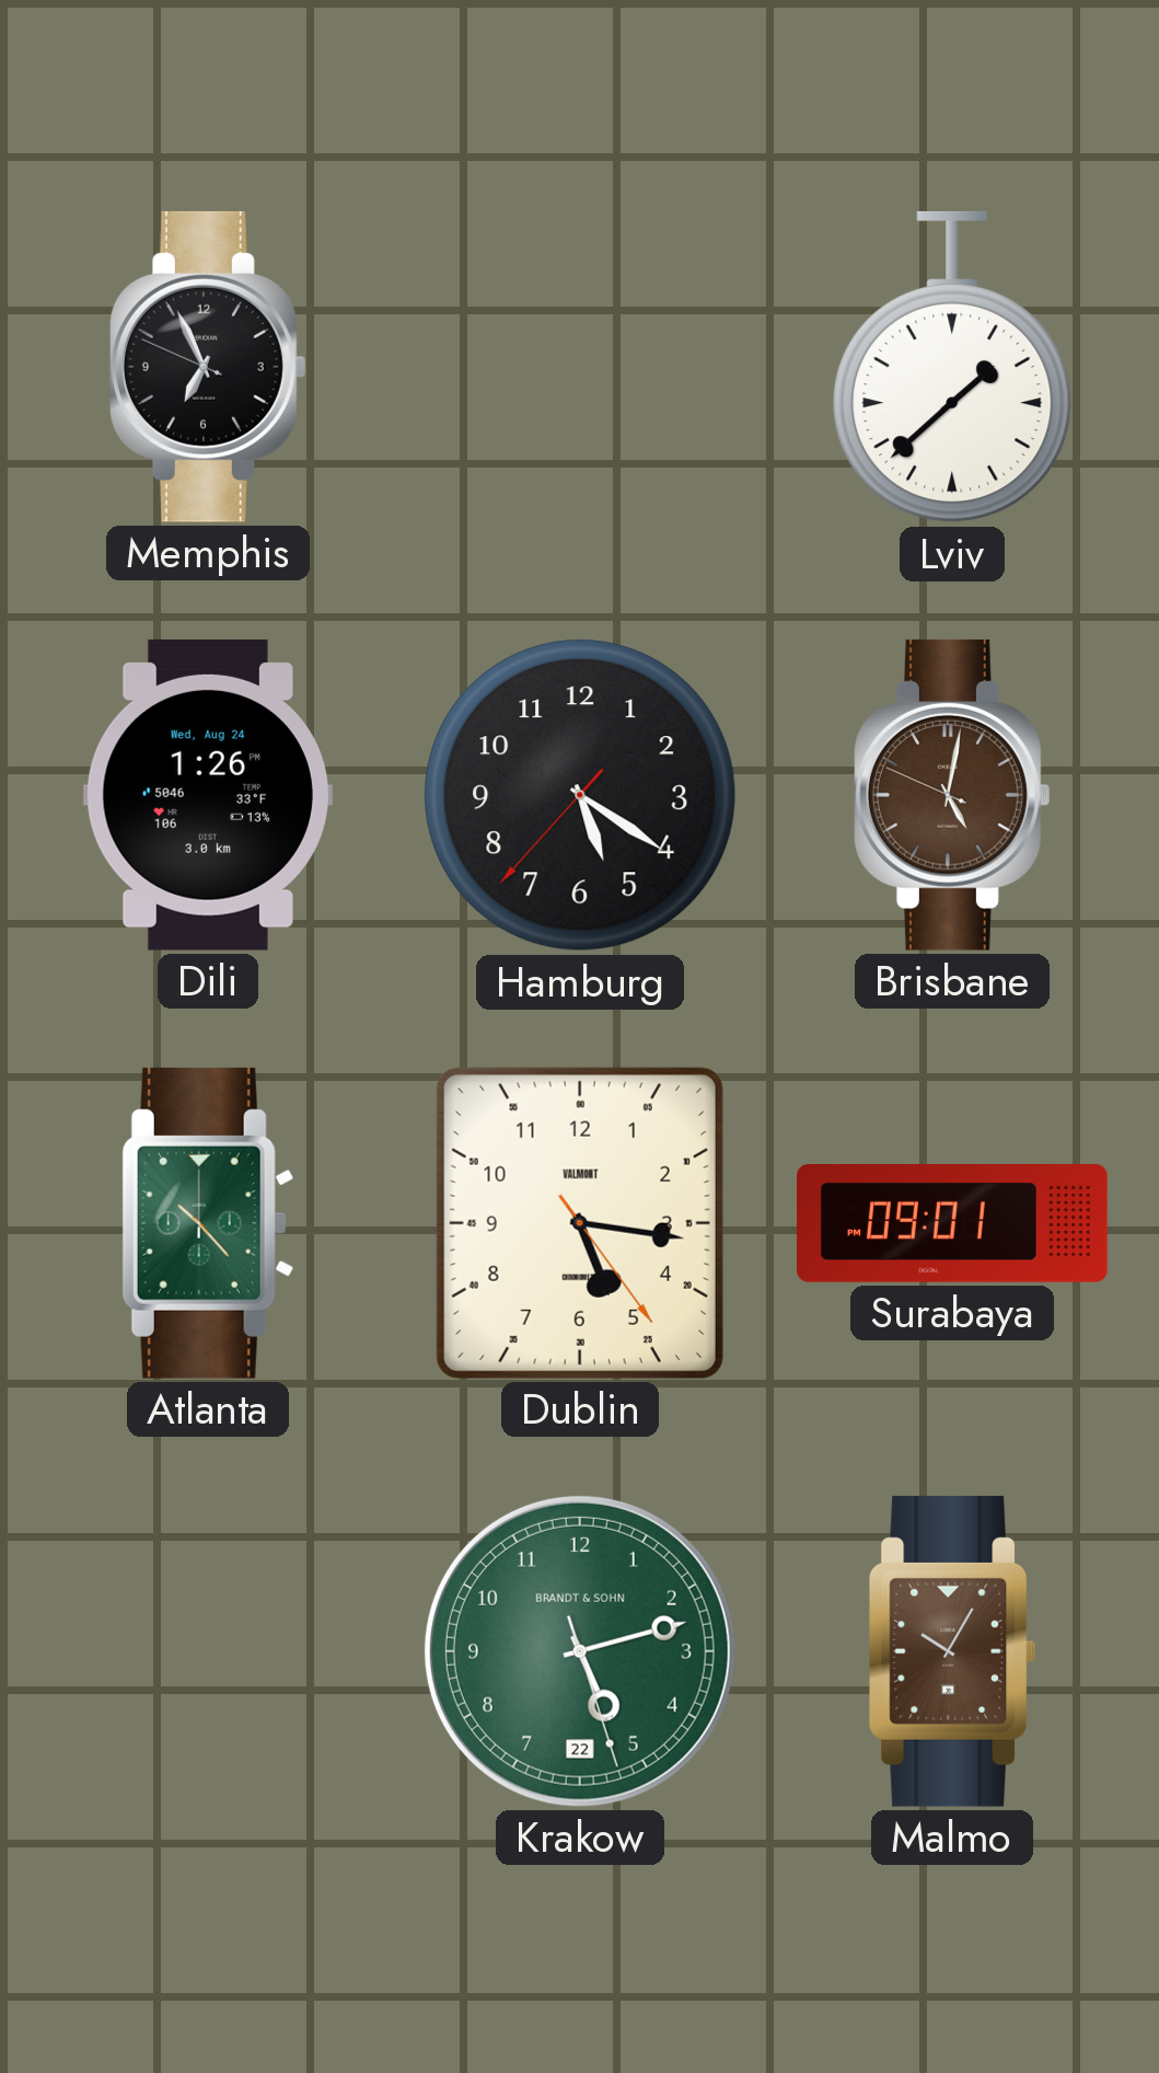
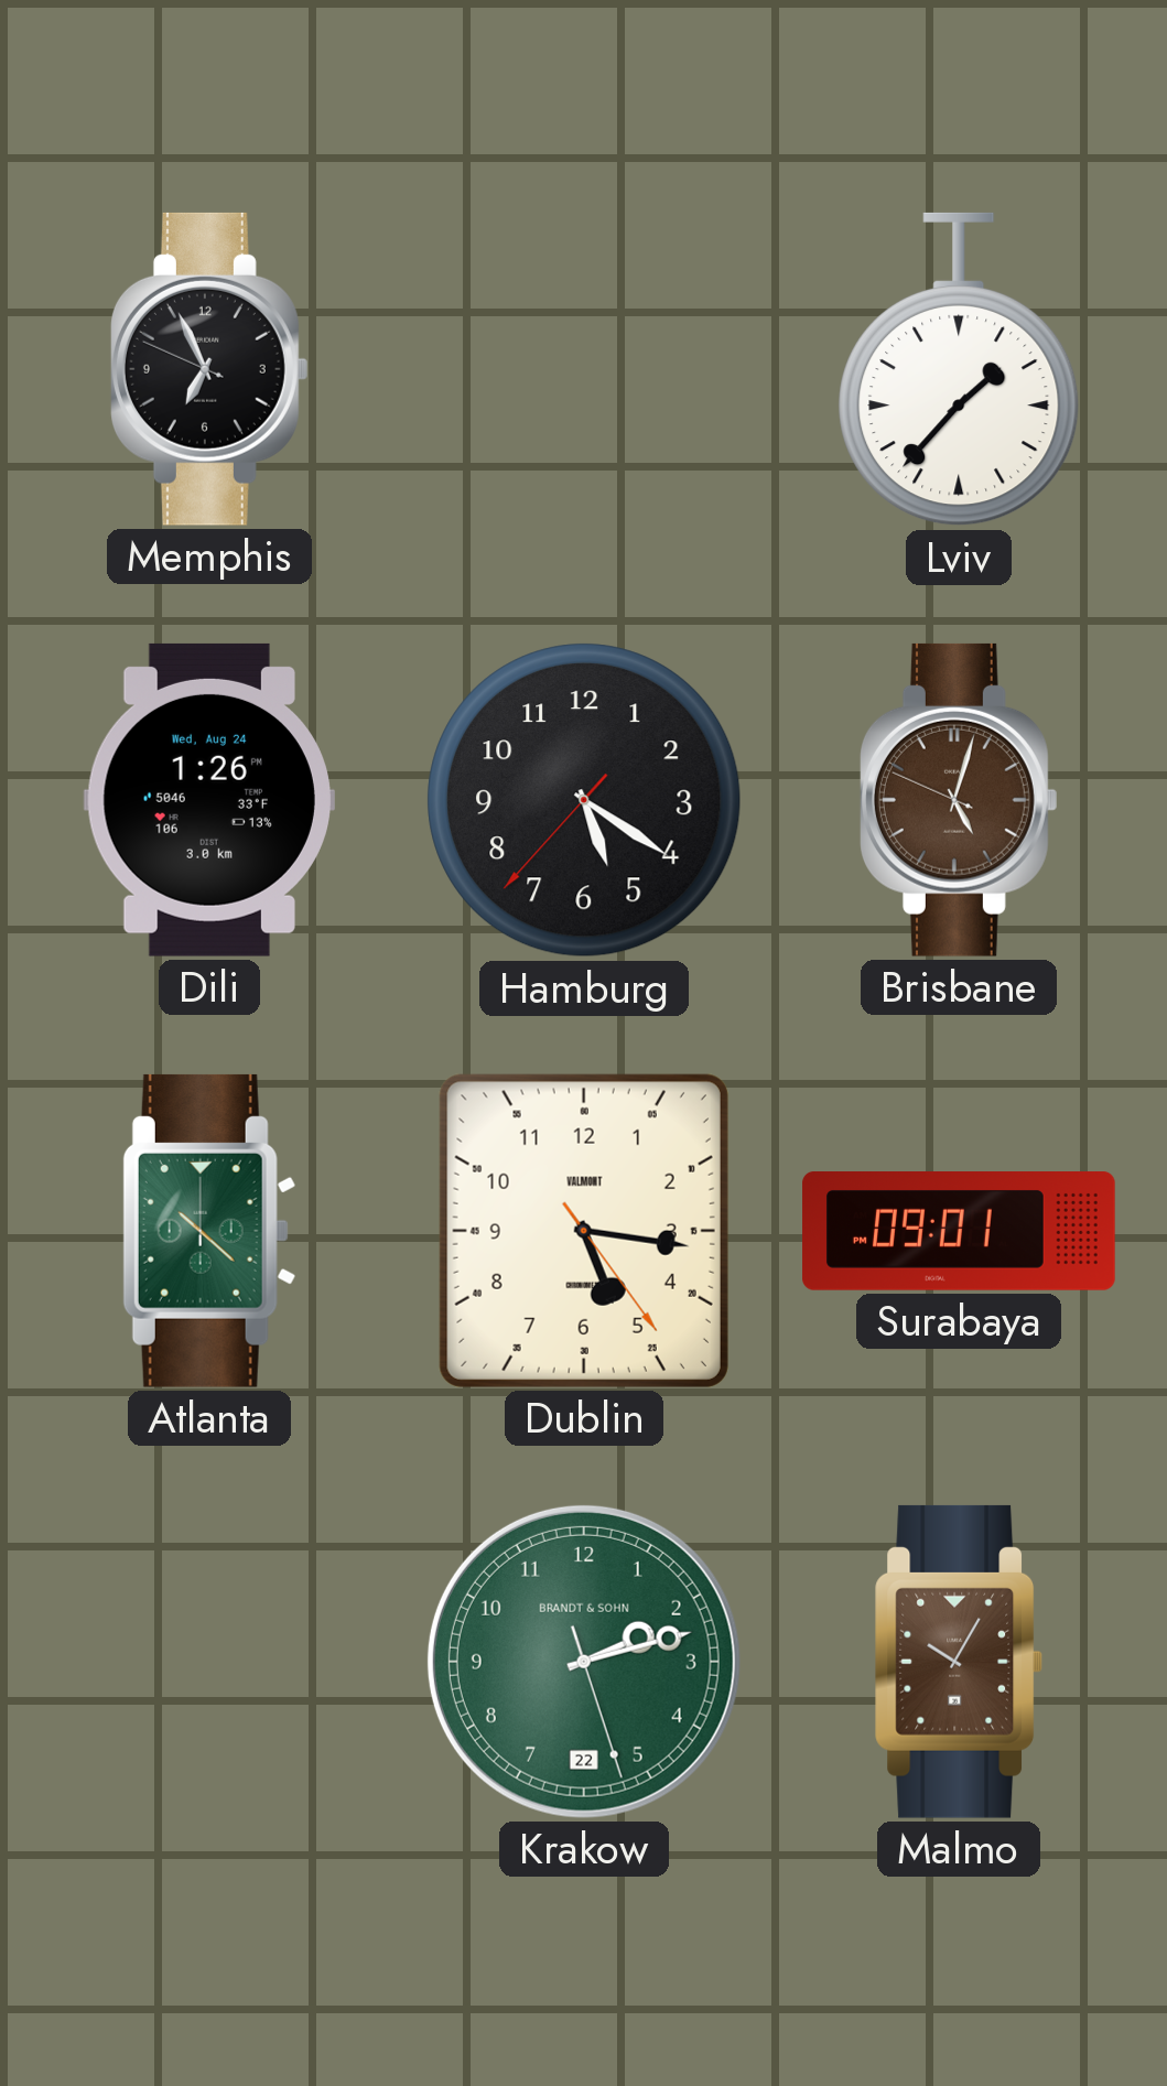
Lviv: 1:38 -> 1:37 (959, 369)
Brisbane: 5:01 -> 5:02 (959, 800)
Atlanta: 10:23 -> 10:22 (209, 1231)
Krakow: 5:12 -> 2:12 (584, 1662)
